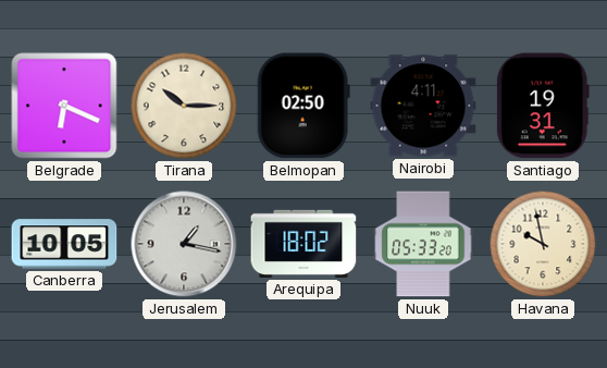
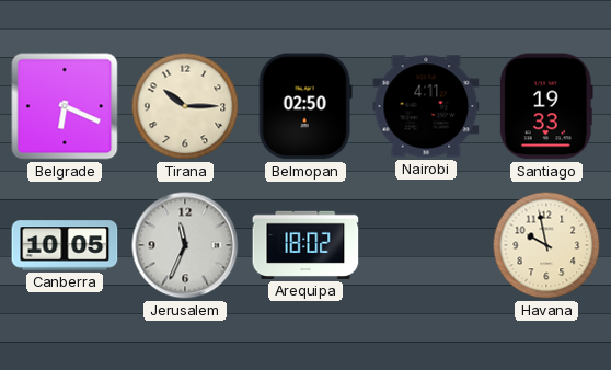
Santiago: 19:31 -> 19:33 (546, 106)
Jerusalem: 1:17 -> 11:34 (185, 245)
Nuuk: 05:33 -> none (423, 244)
